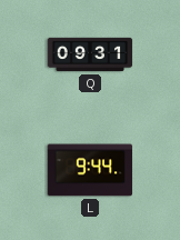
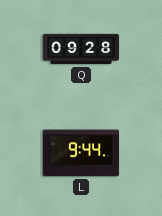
Q: 09:31 -> 09:28 (81, 49)
